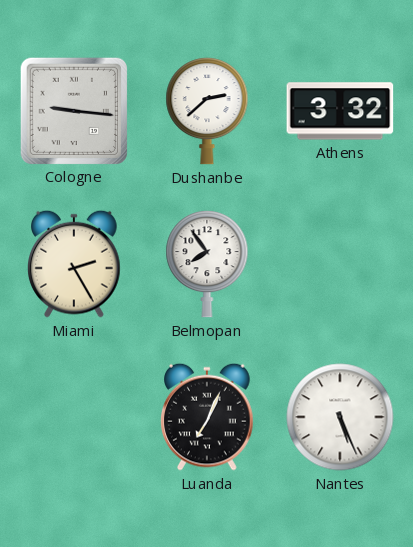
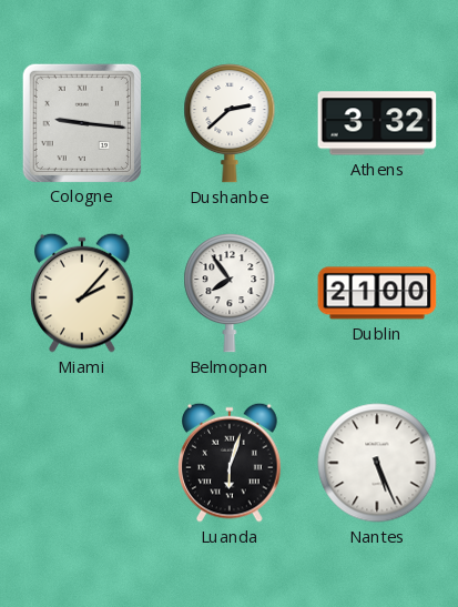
Miami: 2:25 -> 2:07 (83, 293)
Dublin: none -> 21:00 (377, 293)
Luanda: 7:04 -> 6:03 (231, 463)
